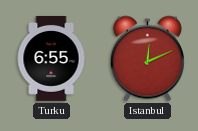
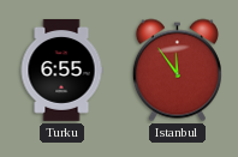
Istanbul: 12:11 -> 11:54 (177, 71)
